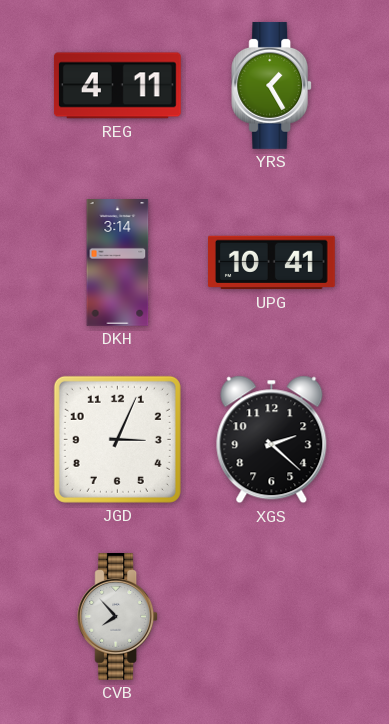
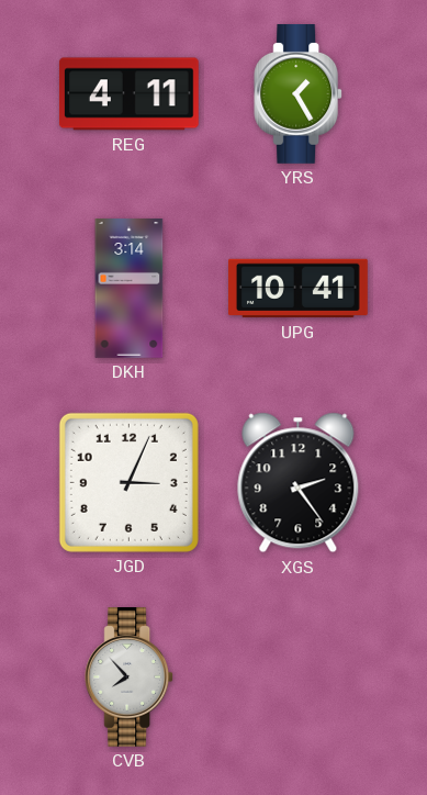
XGS: 2:22 -> 2:24 (299, 483)
